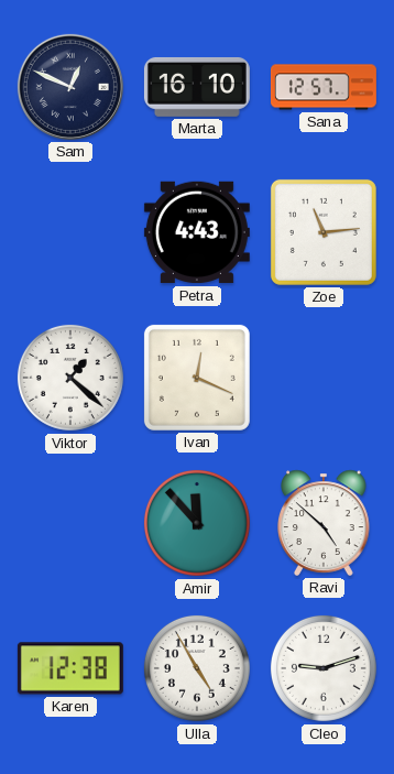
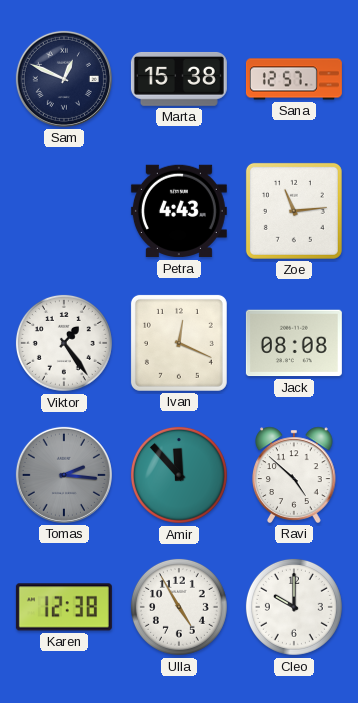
Marta: 16:10 -> 15:38 (179, 79)
Viktor: 1:22 -> 1:24 (64, 343)
Jack: none -> 08:08 (294, 343)
Tomas: none -> 2:16 (64, 475)
Cleo: 9:12 -> 10:00 (294, 607)
